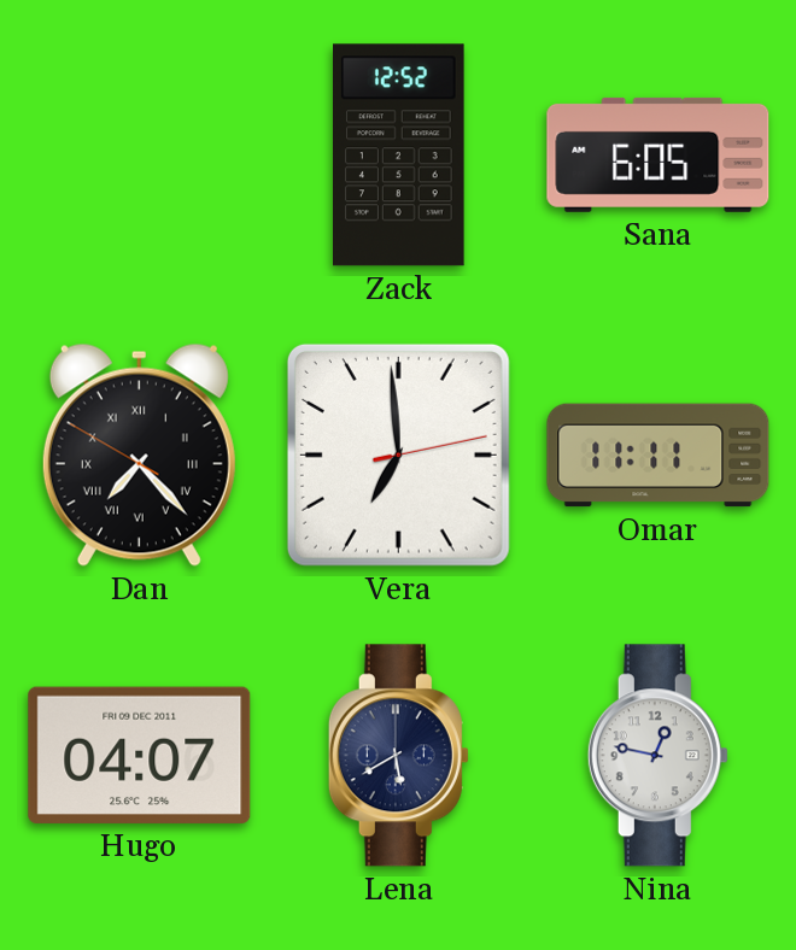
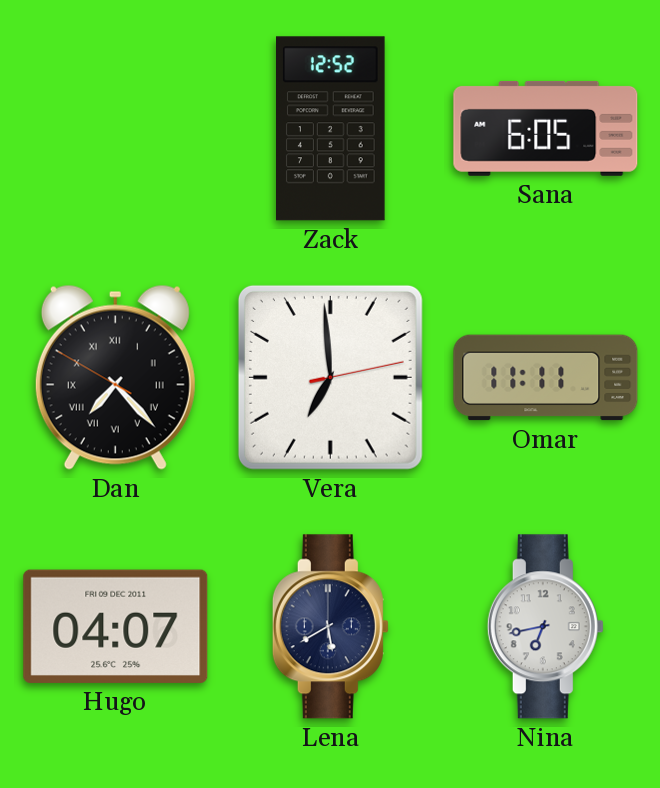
Nina: 12:47 -> 6:43 (545, 627)
